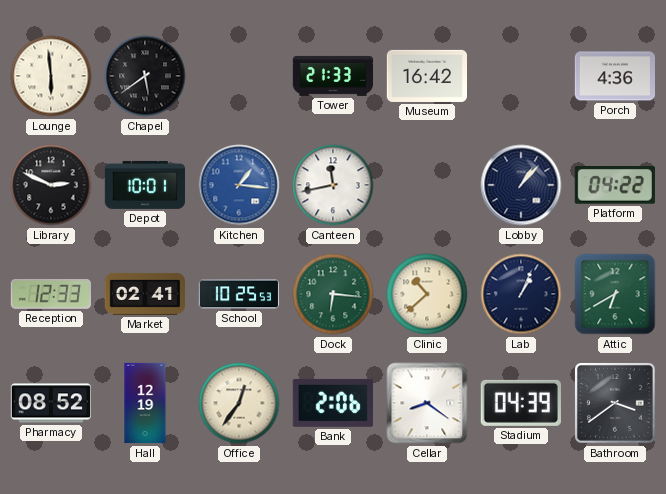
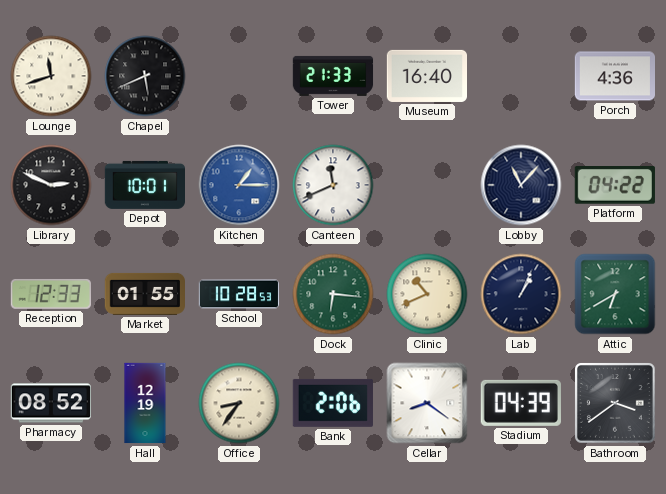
Lounge: 5:59 -> 11:42 (51, 76)
Chapel: 5:39 -> 5:41 (145, 76)
Museum: 16:42 -> 16:40 (427, 76)
Kitchen: 1:16 -> 1:15 (239, 185)
Canteen: 11:43 -> 11:41 (333, 185)
Lobby: 1:07 -> 11:07 (521, 185)
Market: 02:41 -> 01:55 (145, 294)
School: 10:25 -> 10:28 (239, 294)
Clinic: 10:38 -> 10:41 (427, 294)
Office: 12:36 -> 8:36 (239, 403)
